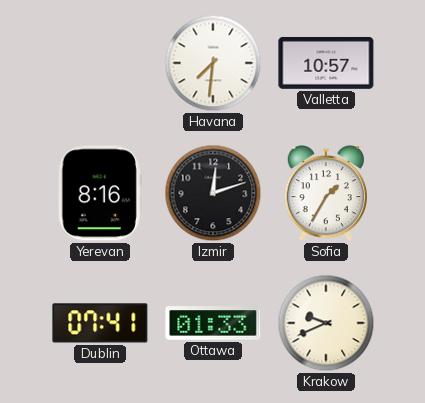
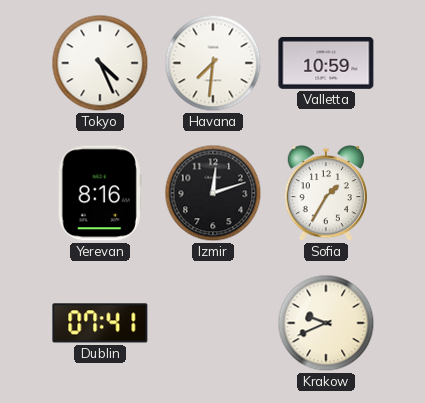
Tokyo: none -> 4:26 (100, 63)
Valletta: 10:57 -> 10:59 (326, 63)
Ottawa: 01:33 -> none (213, 323)
